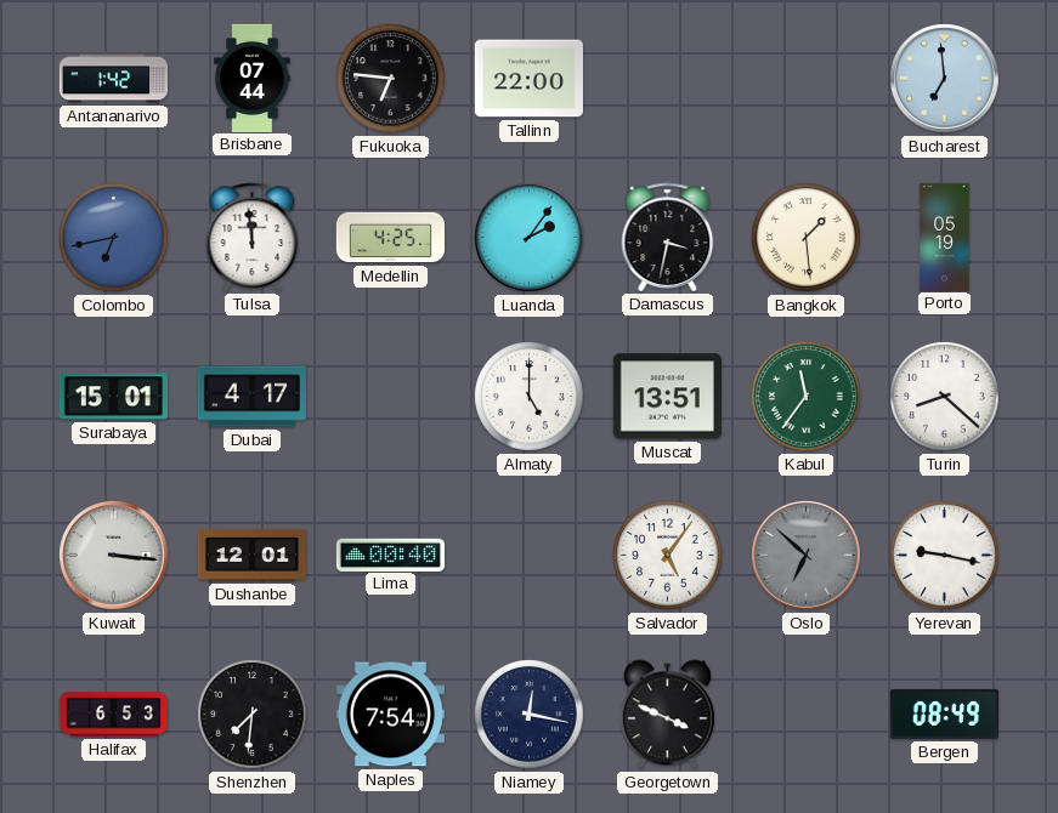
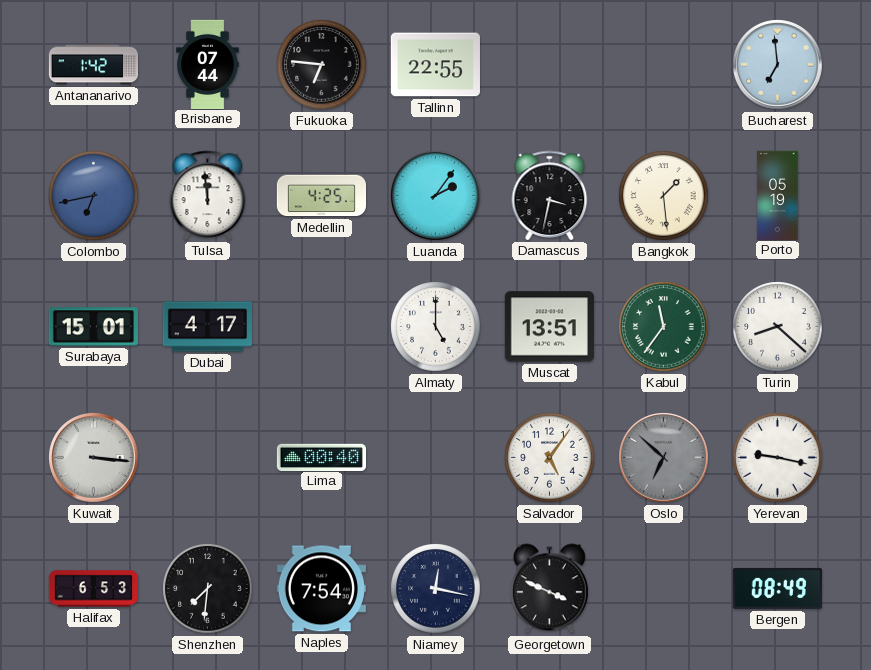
Tallinn: 22:00 -> 22:55 (435, 65)
Dushanbe: 12:01 -> none (251, 555)
